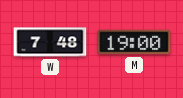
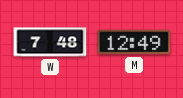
M: 19:00 -> 12:49 (134, 42)
